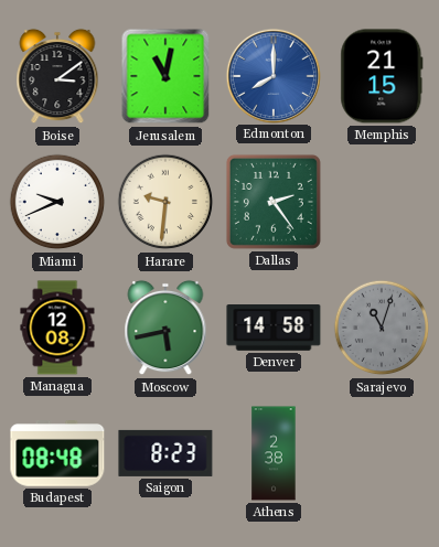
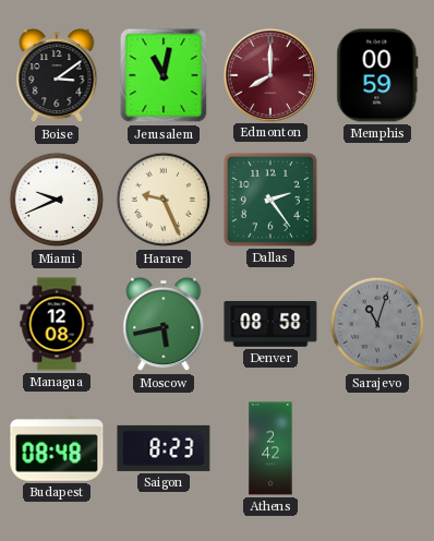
Edmonton dial: blue -> burgundy (269, 74)
Memphis: 21:15 -> 00:59 (377, 75)
Harare: 9:31 -> 9:26 (164, 200)
Denver: 14:58 -> 08:58 (270, 325)
Athens: 2:38 -> 2:42 (270, 448)
